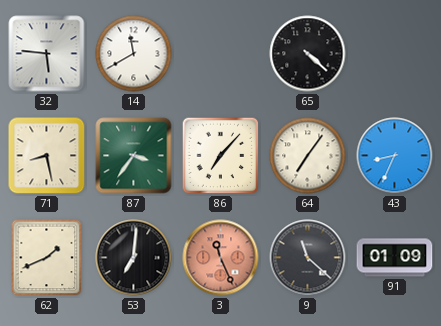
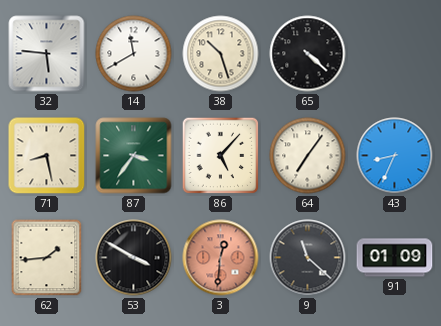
38: none -> 10:27 (221, 54)
86: 7:07 -> 5:07 (221, 156)
62: 1:41 -> 1:44 (47, 258)
53: 7:01 -> 3:50 (134, 258)
3: 11:26 -> 12:31 (221, 258)
